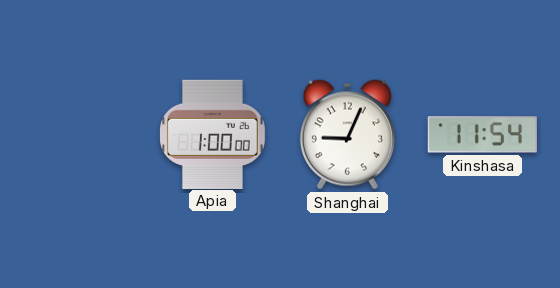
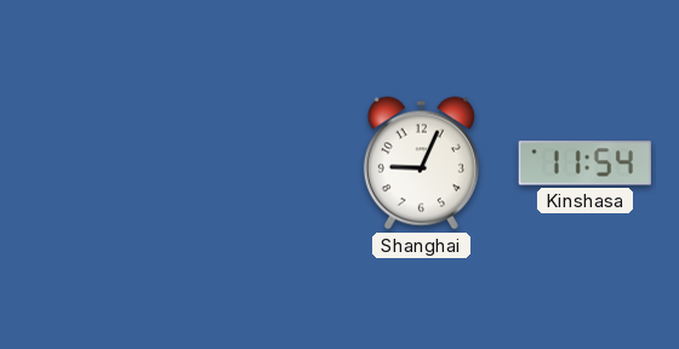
Apia: 1:00 -> none (213, 134)
